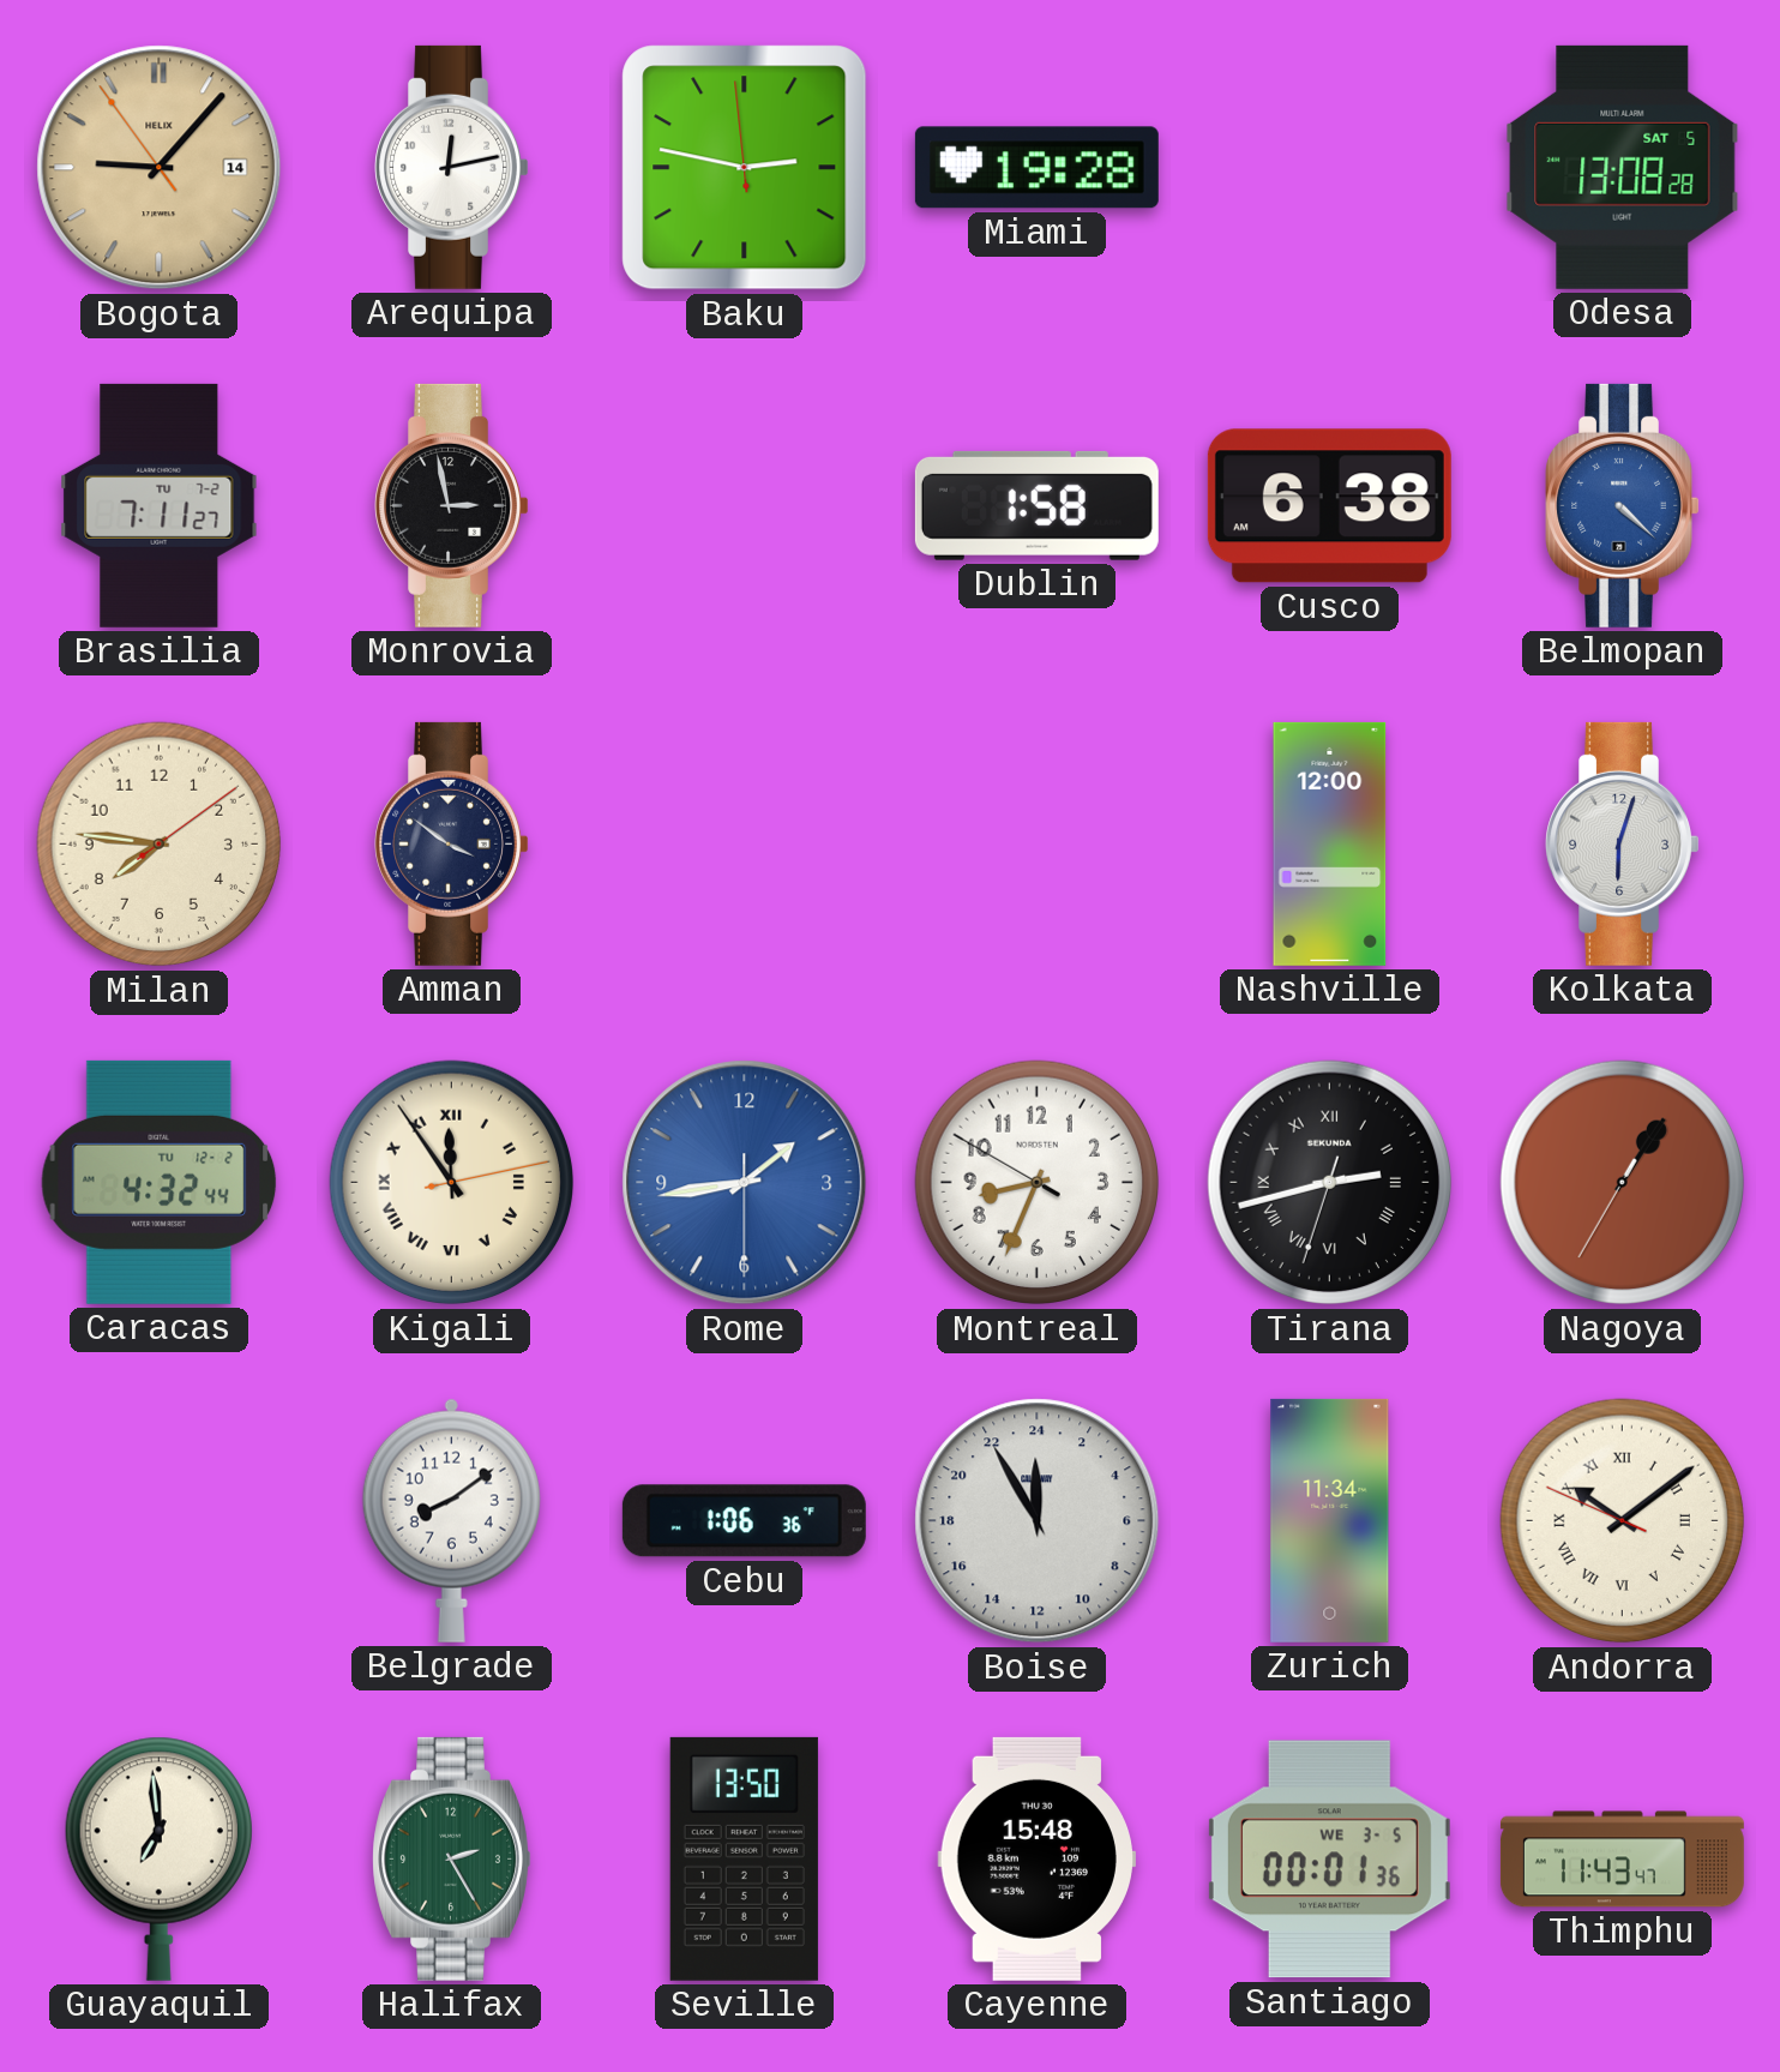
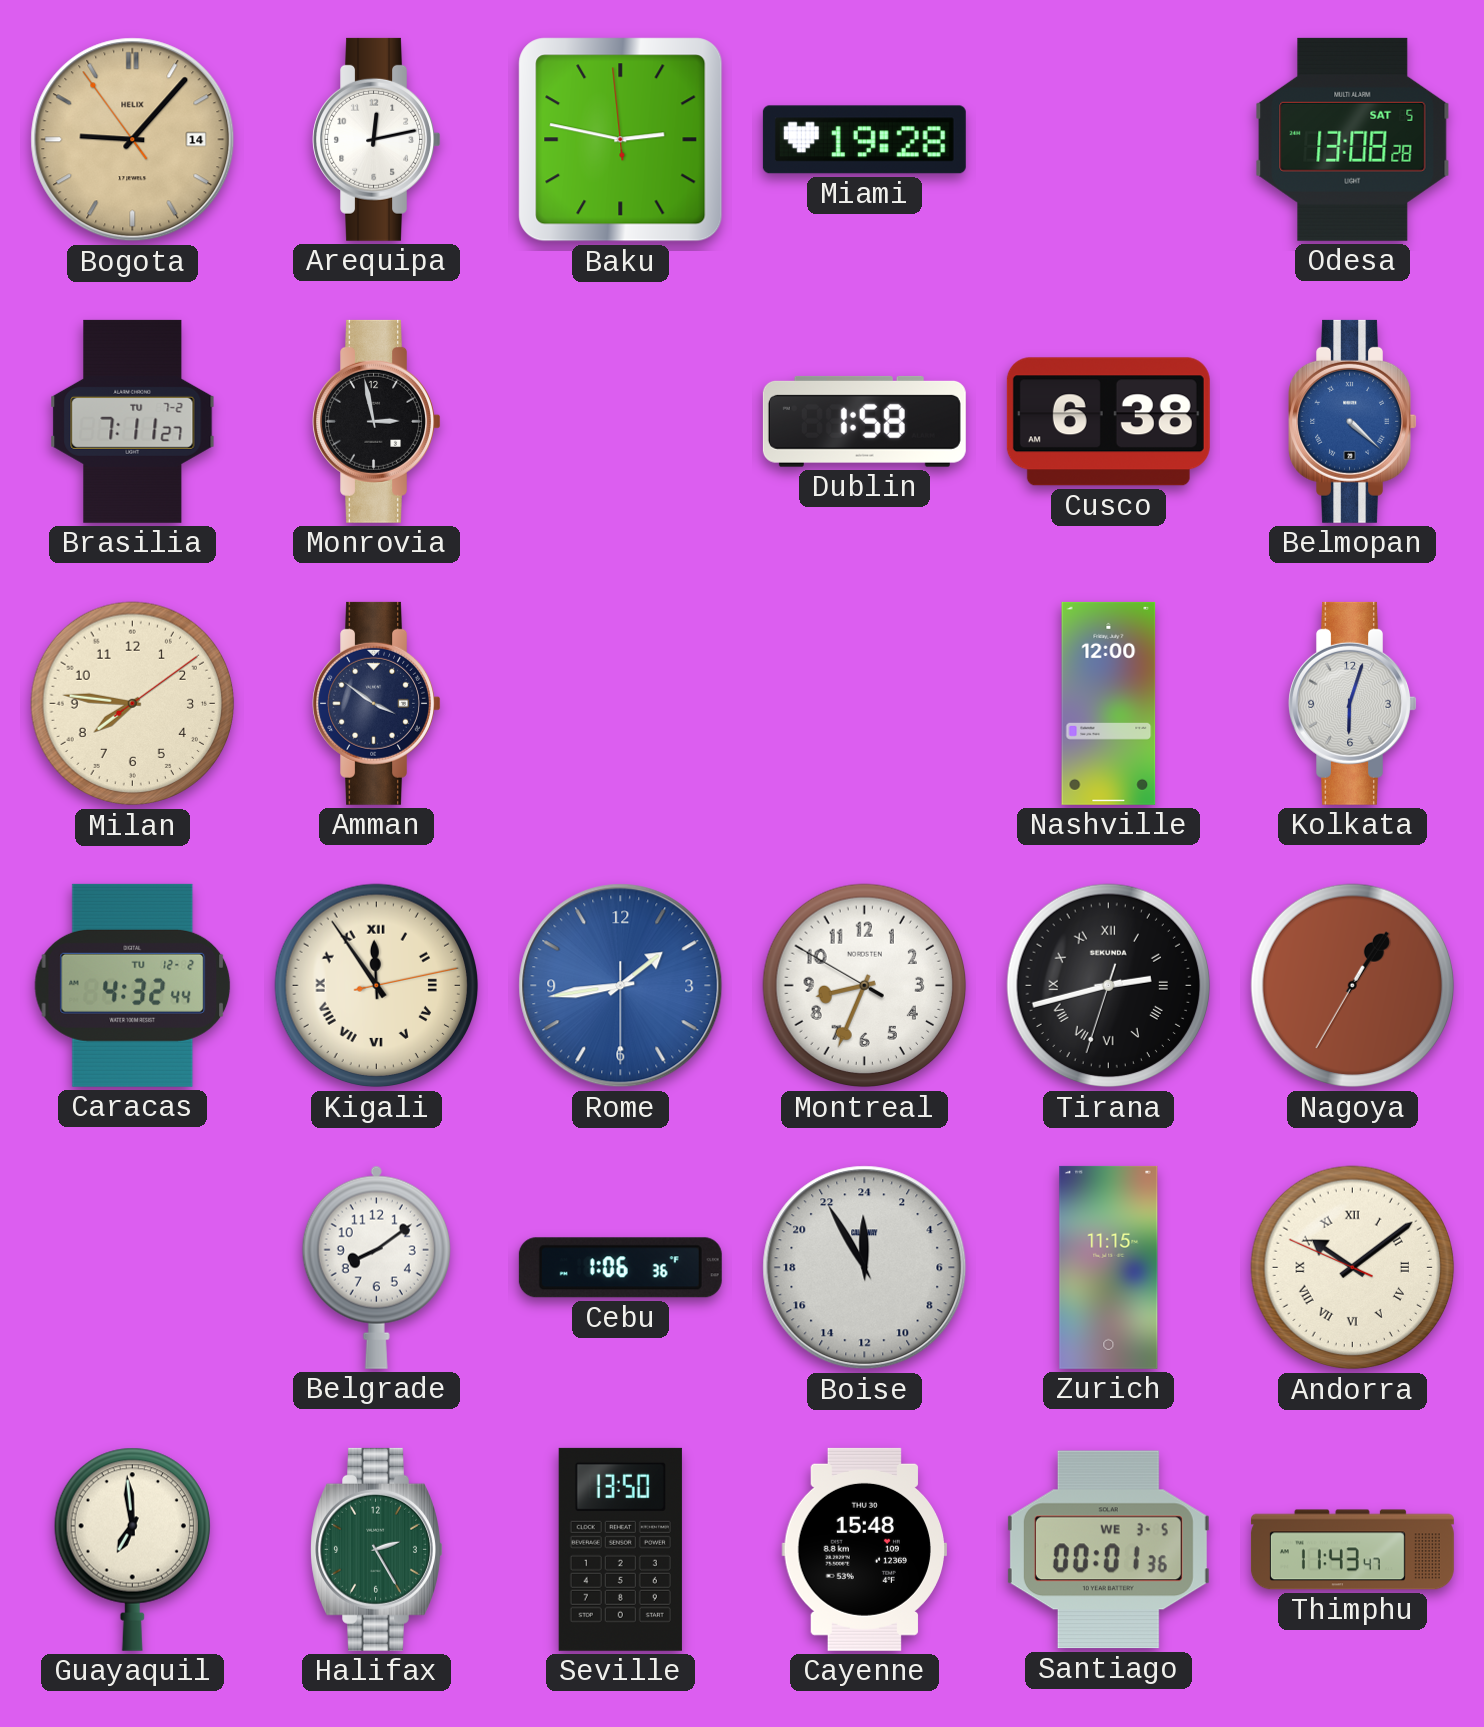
Zurich: 11:34 -> 11:15 (1109, 1267)
